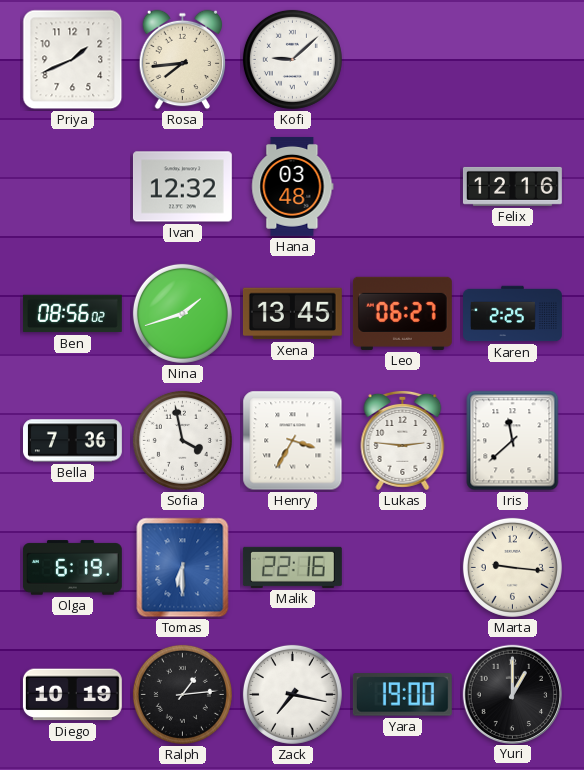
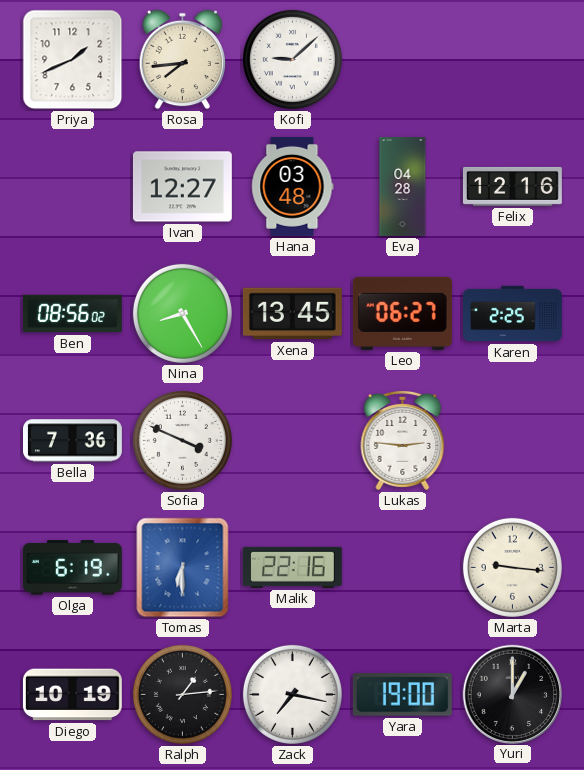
Ivan: 12:32 -> 12:27 (182, 187)
Eva: none -> 04:28 (403, 187)
Nina: 1:42 -> 8:25 (182, 313)
Sofia: 3:58 -> 3:49 (182, 440)
Henry: 3:35 -> none (293, 441)
Iris: 11:38 -> none (513, 441)
